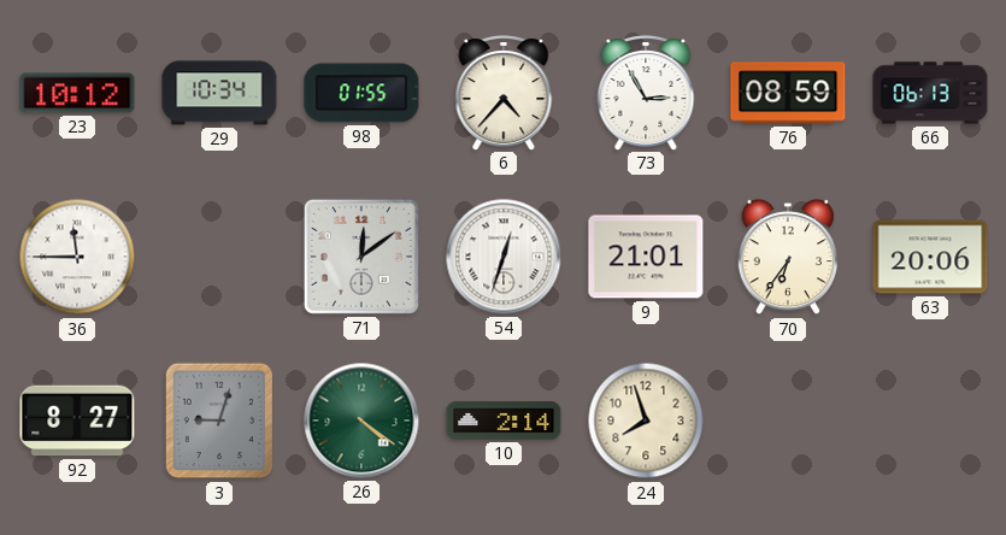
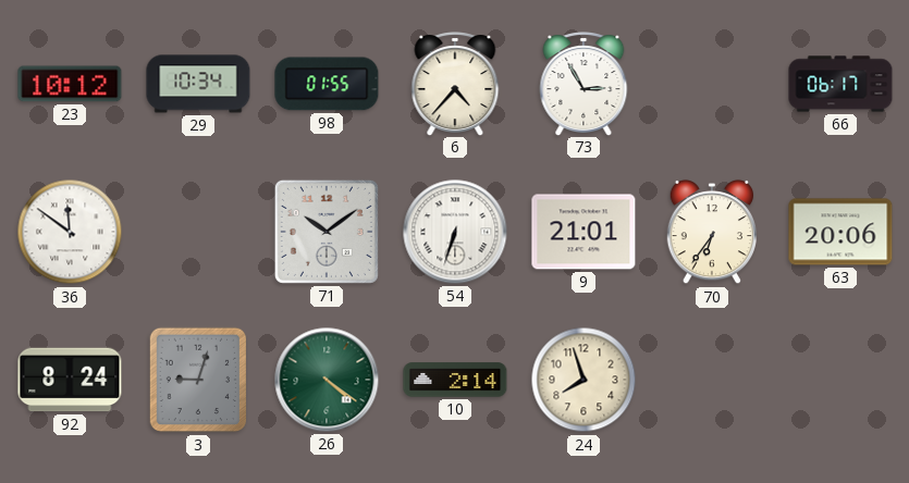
76: 08:59 -> none (788, 93)
66: 06:13 -> 06:17 (840, 84)
36: 11:45 -> 11:51 (70, 232)
71: 12:09 -> 10:09 (327, 232)
54: 12:33 -> 6:33 (455, 232)
92: 8:27 -> 8:24 (70, 380)
